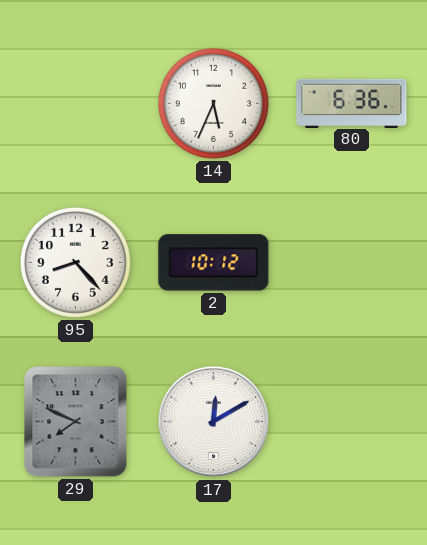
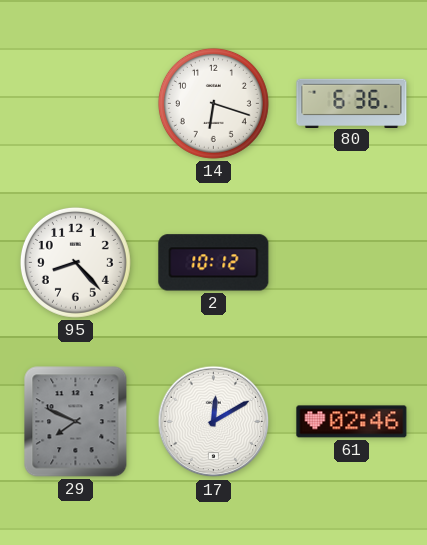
14: 5:34 -> 6:18 (213, 103)
61: none -> 02:46 (352, 422)
